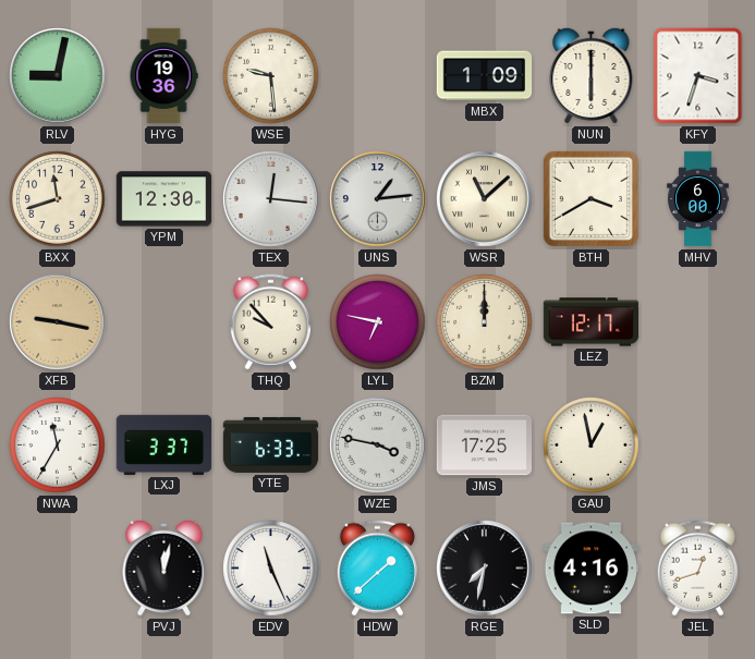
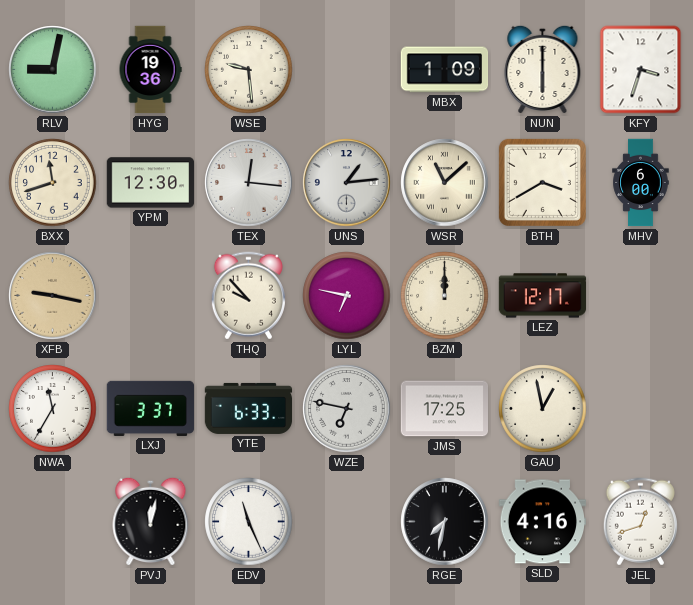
WZE: 3:47 -> 6:47 (347, 409)
HDW: 1:38 -> none (377, 569)
